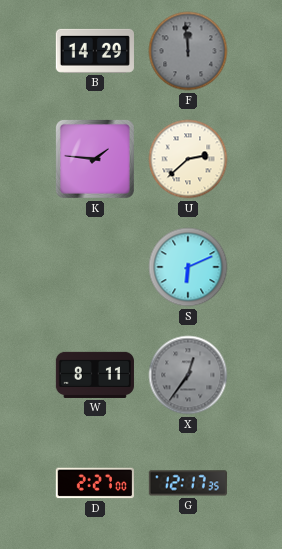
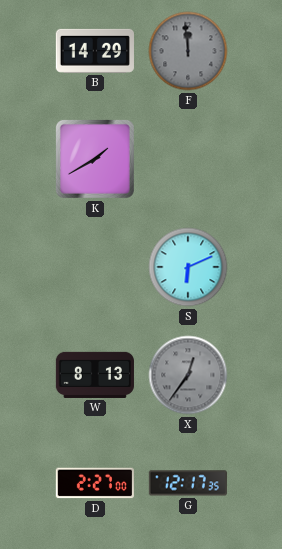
K: 1:46 -> 1:40 (95, 159)
U: 2:38 -> none (188, 159)
W: 8:11 -> 8:13 (95, 375)
